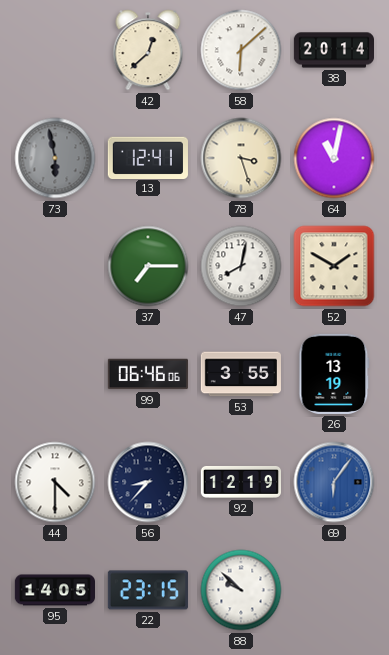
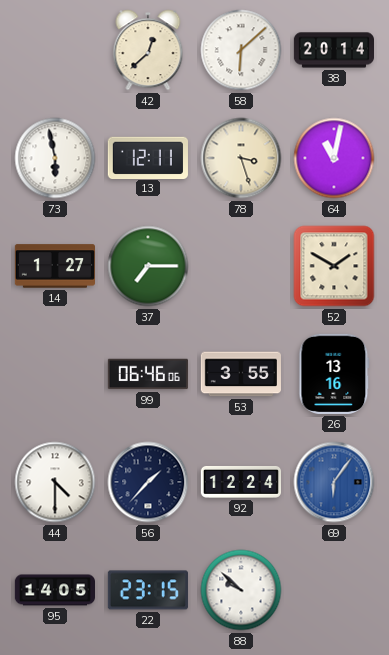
73 dial: grey -> white (55, 158)
13: 12:41 -> 12:11 (148, 157)
14: none -> 1:27 (54, 266)
47: 8:02 -> none (241, 266)
26: 13:19 -> 13:16 (334, 374)
56: 8:37 -> 1:37 (148, 482)
92: 12:19 -> 12:24 (240, 482)
